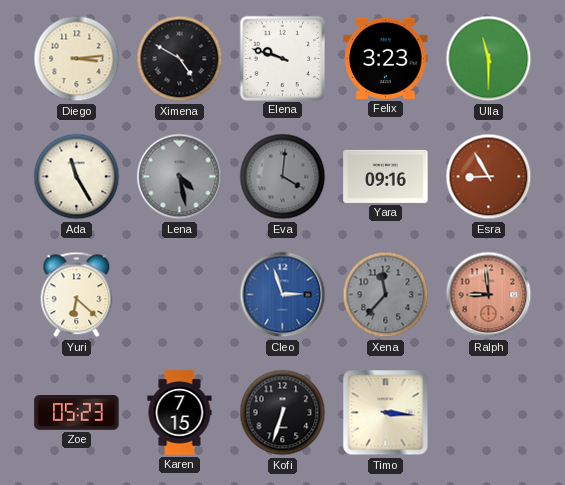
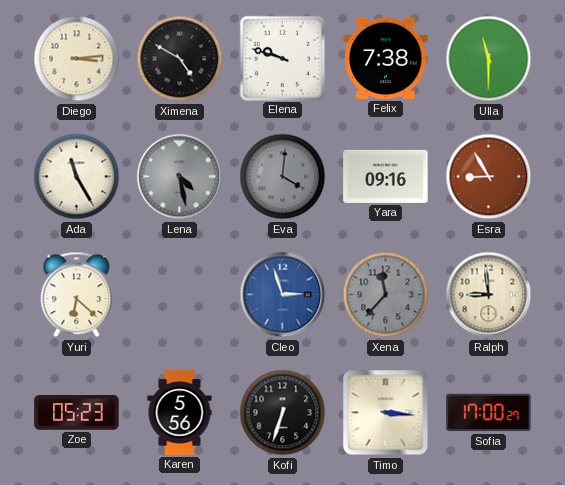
Felix: 3:23 -> 7:38 (386, 58)
Ralph dial: salmon -> cream (489, 295)
Karen: 7:15 -> 5:56 (180, 413)
Sofia: none -> 17:00 (489, 413)
